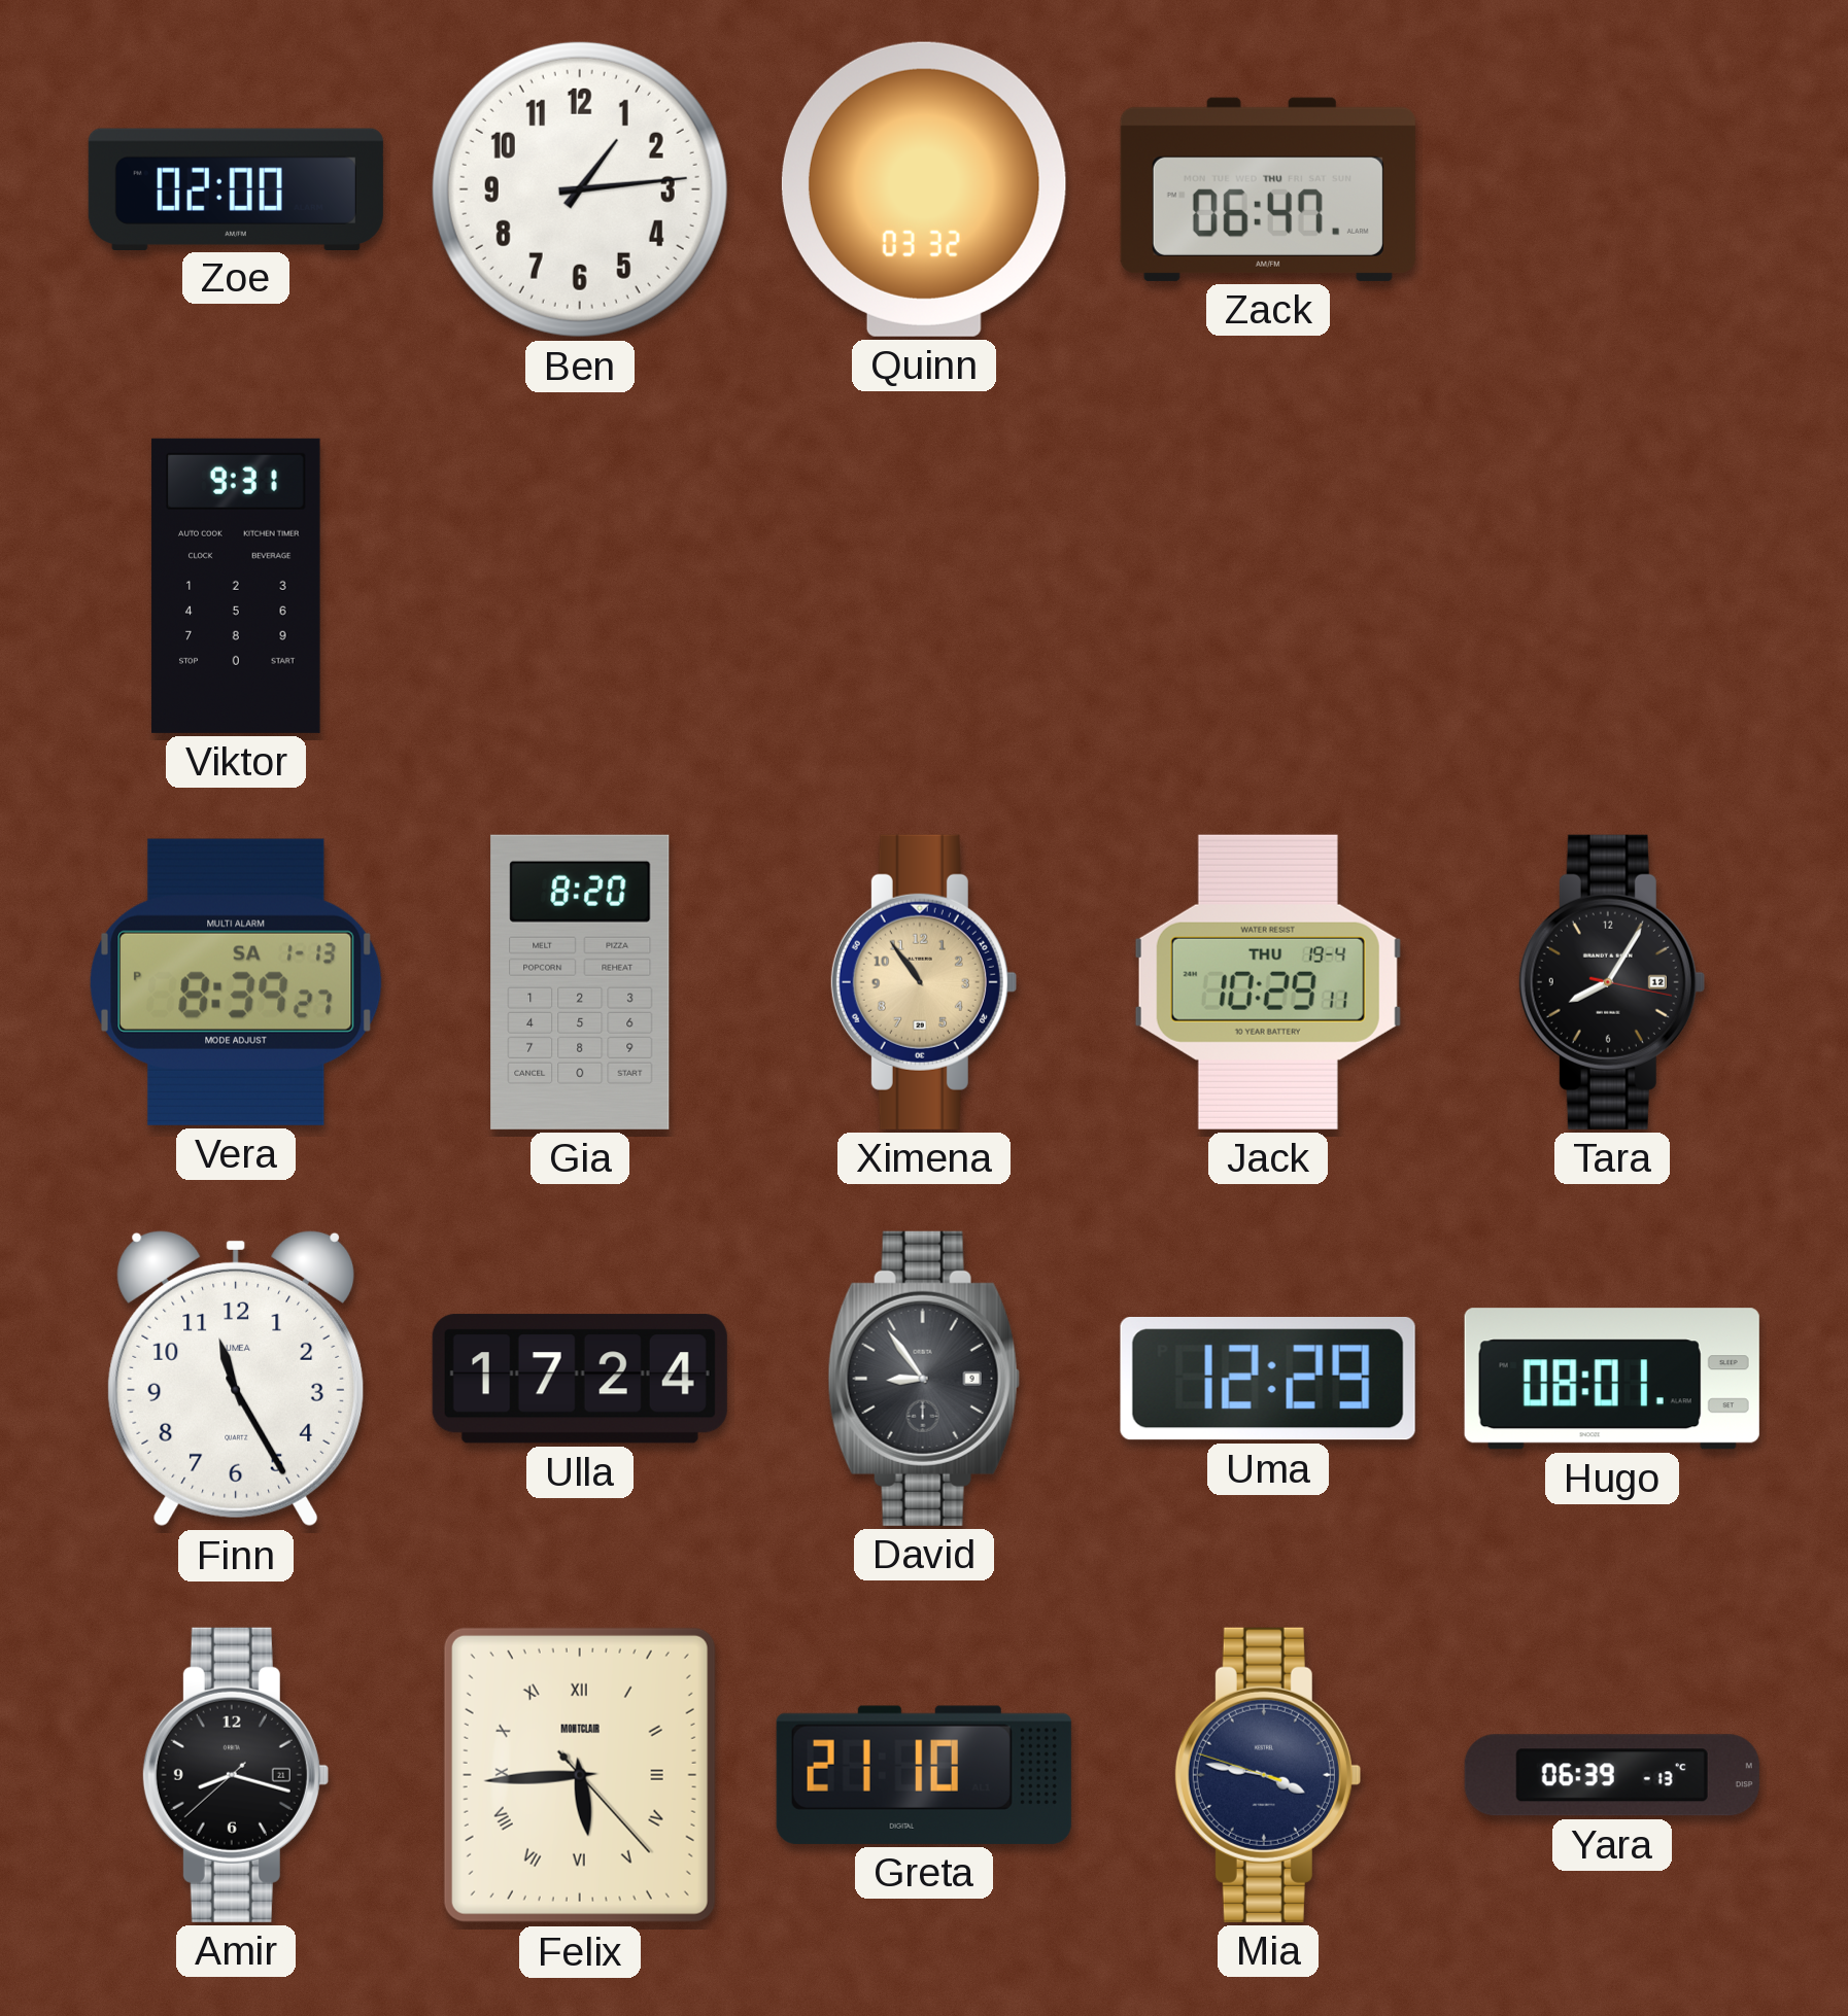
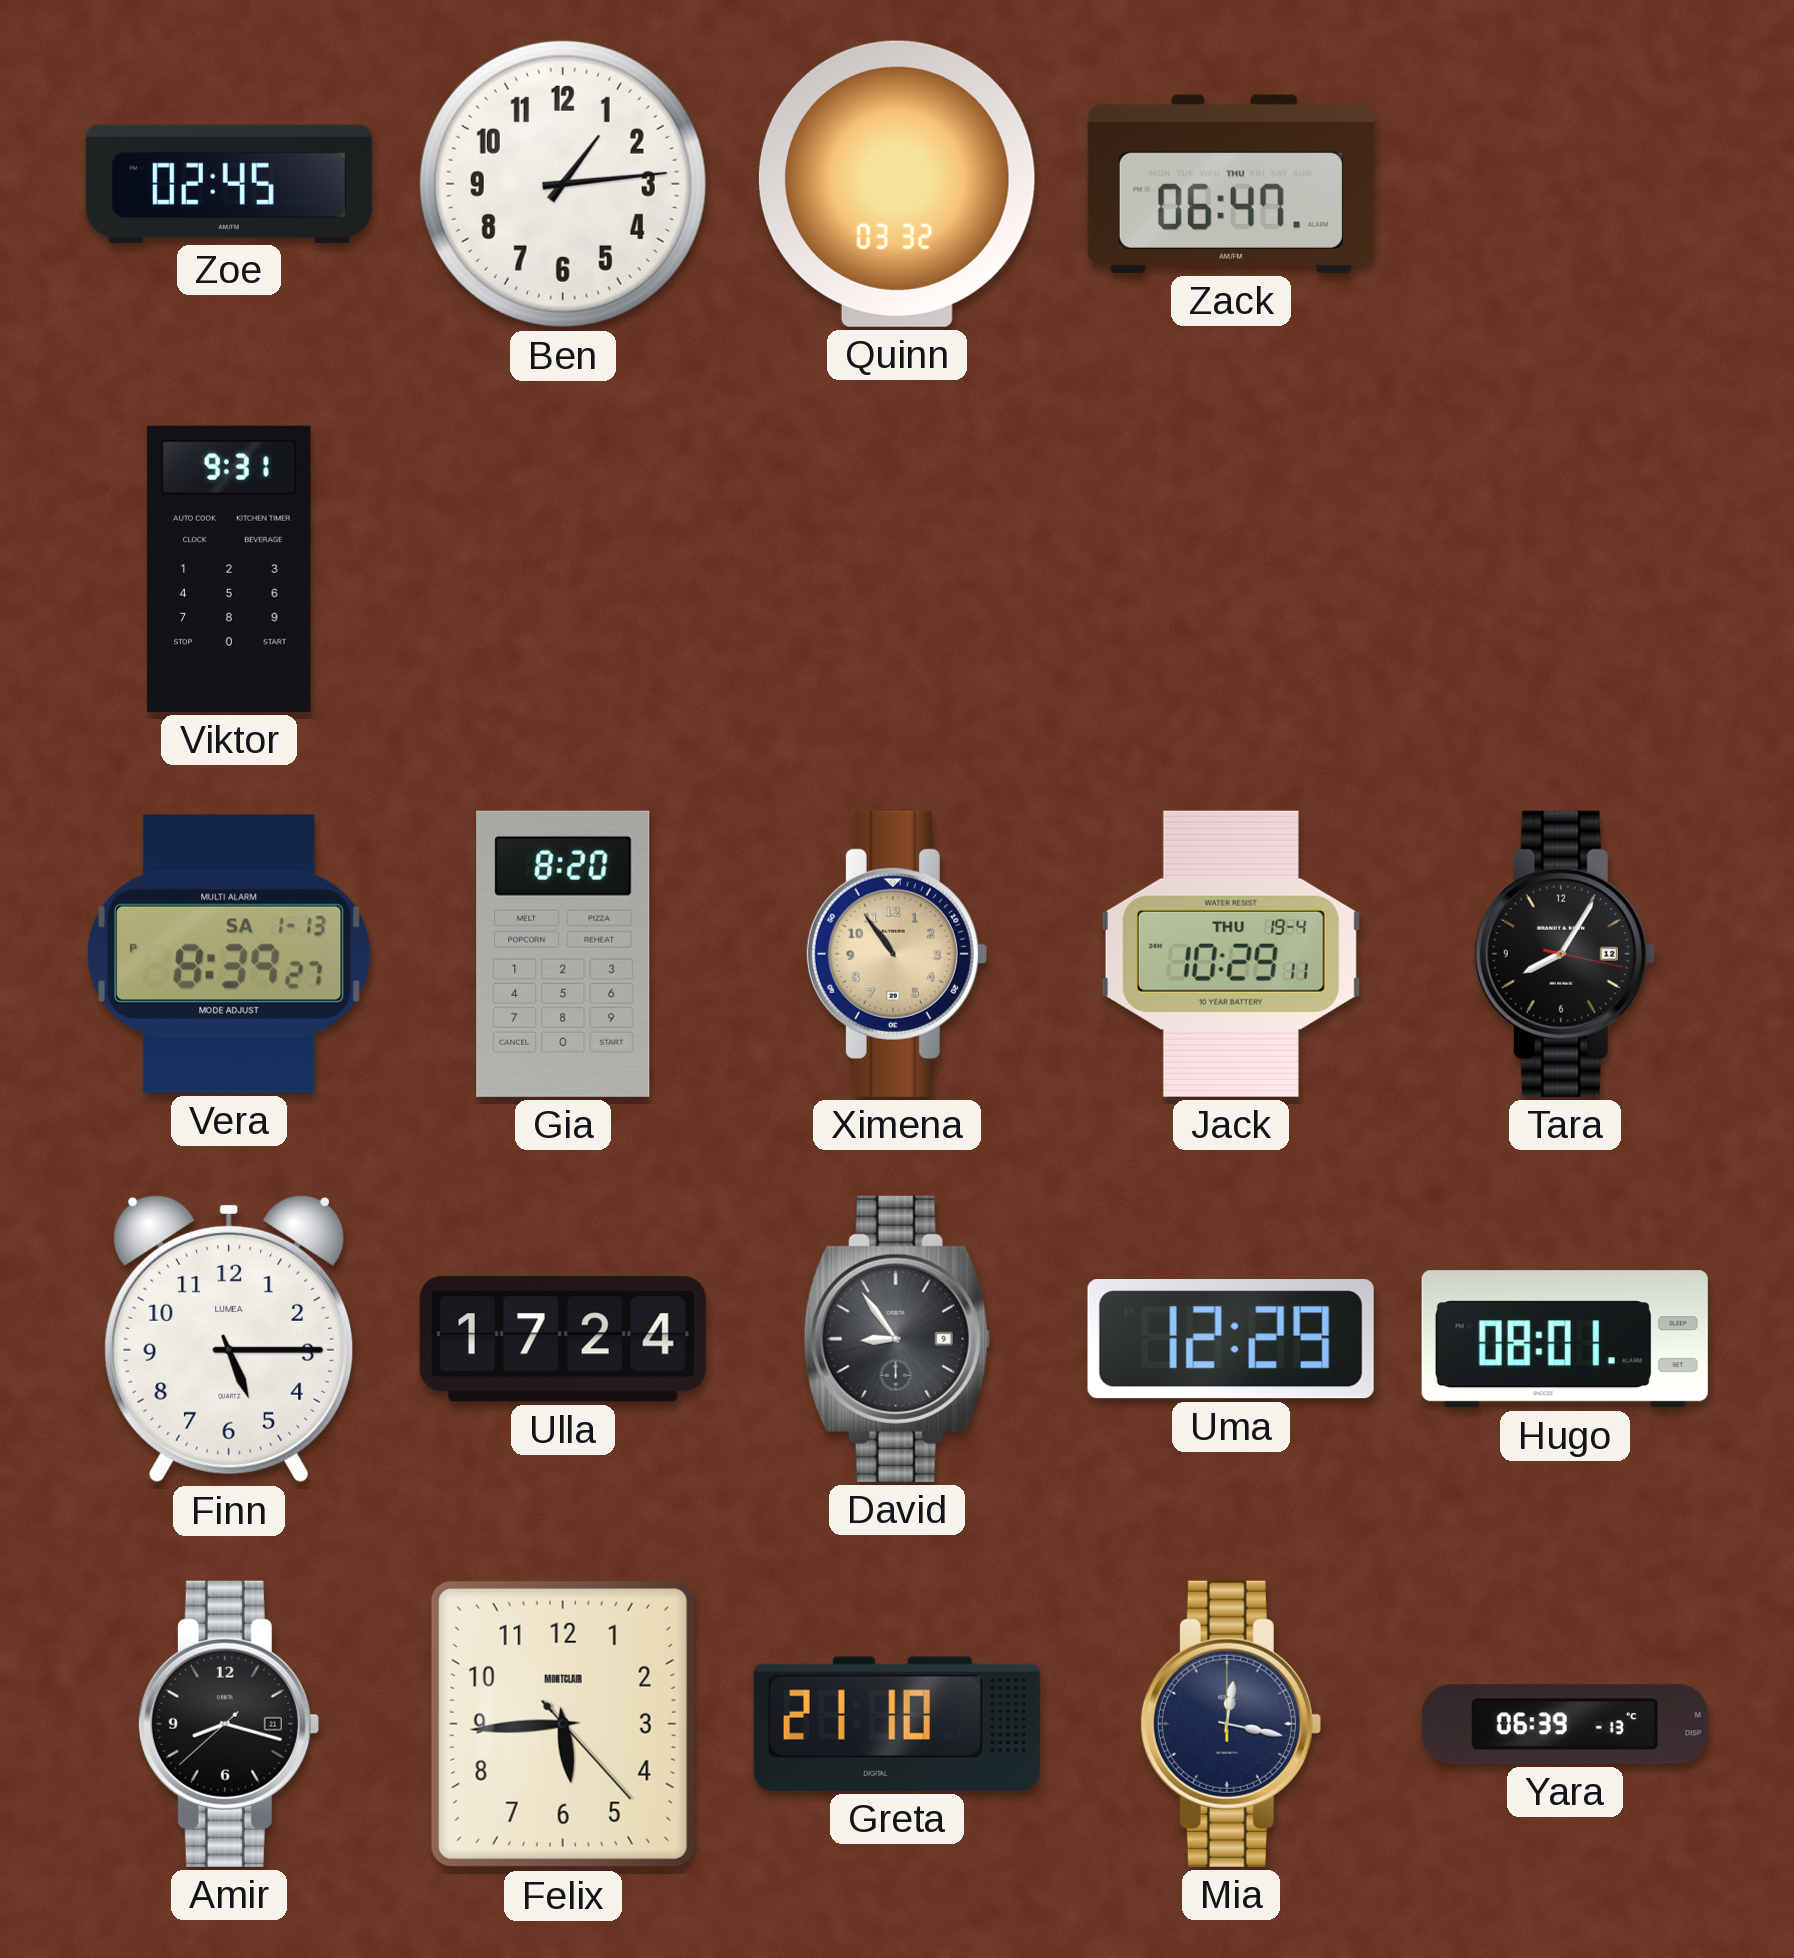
Zoe: 02:00 -> 02:45 (229, 183)
Finn: 11:25 -> 5:15 (229, 1339)
Felix numerals: Roman -> Arabic (563, 1724)
Mia: 3:46 -> 12:17 (1230, 1724)
